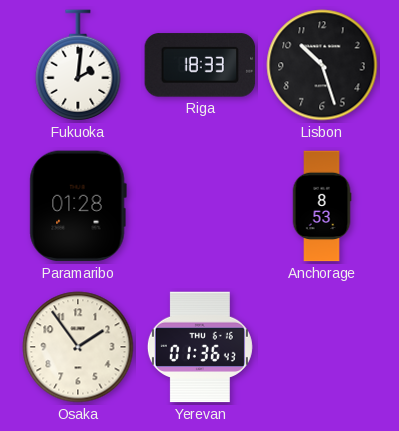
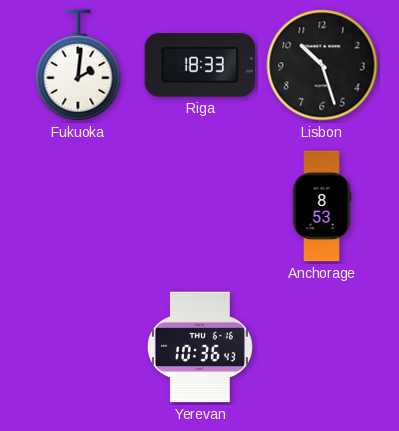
Paramaribo: 01:28 -> none (78, 206)
Osaka: 1:54 -> none (78, 347)
Yerevan: 01:36 -> 10:36 (200, 347)
